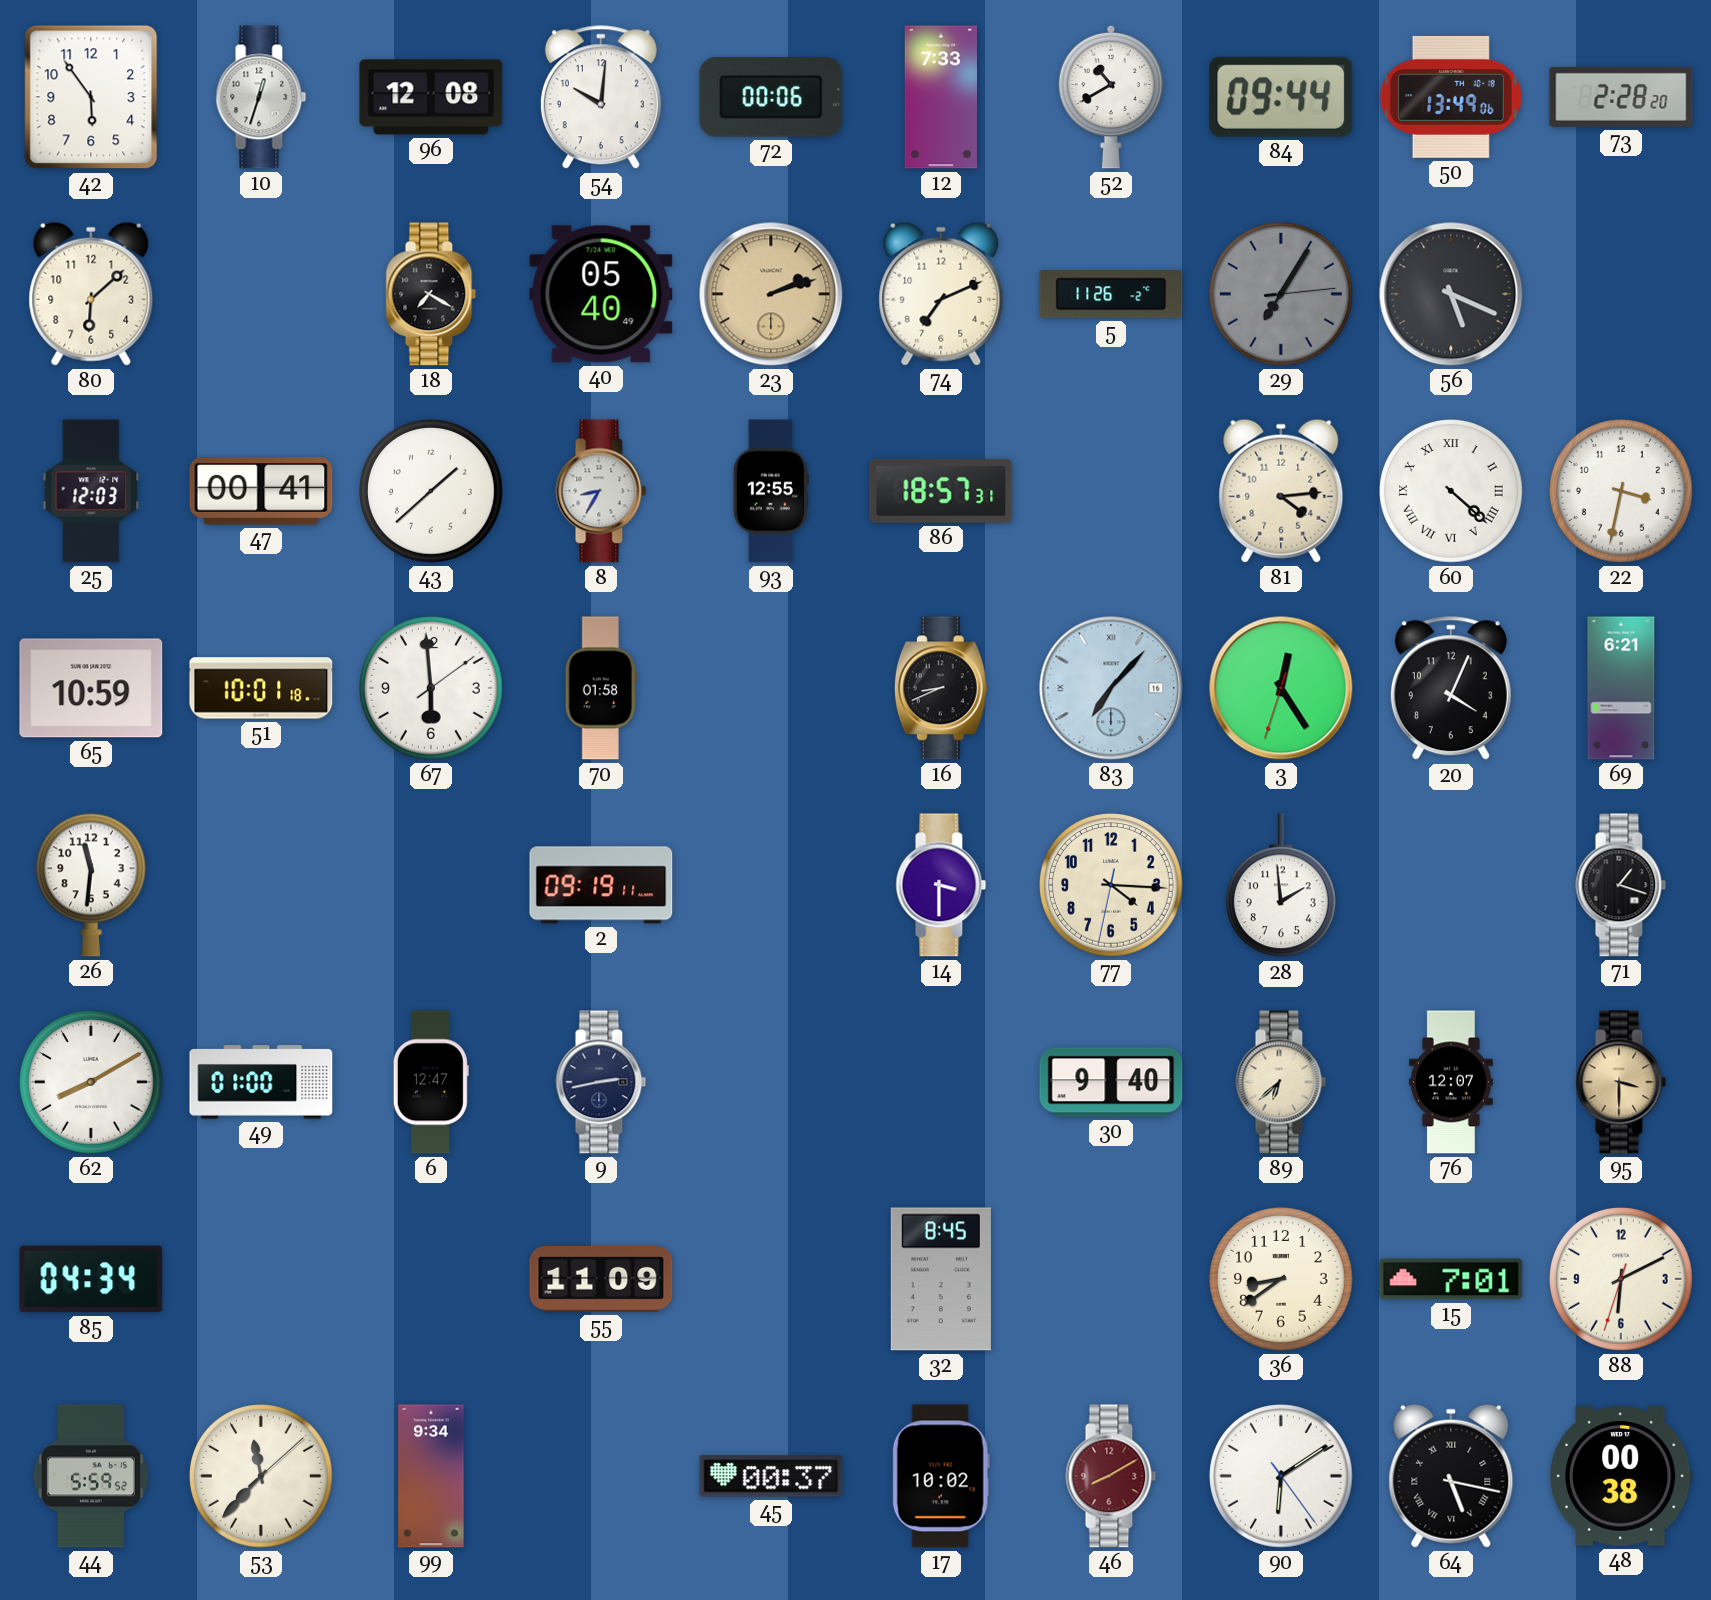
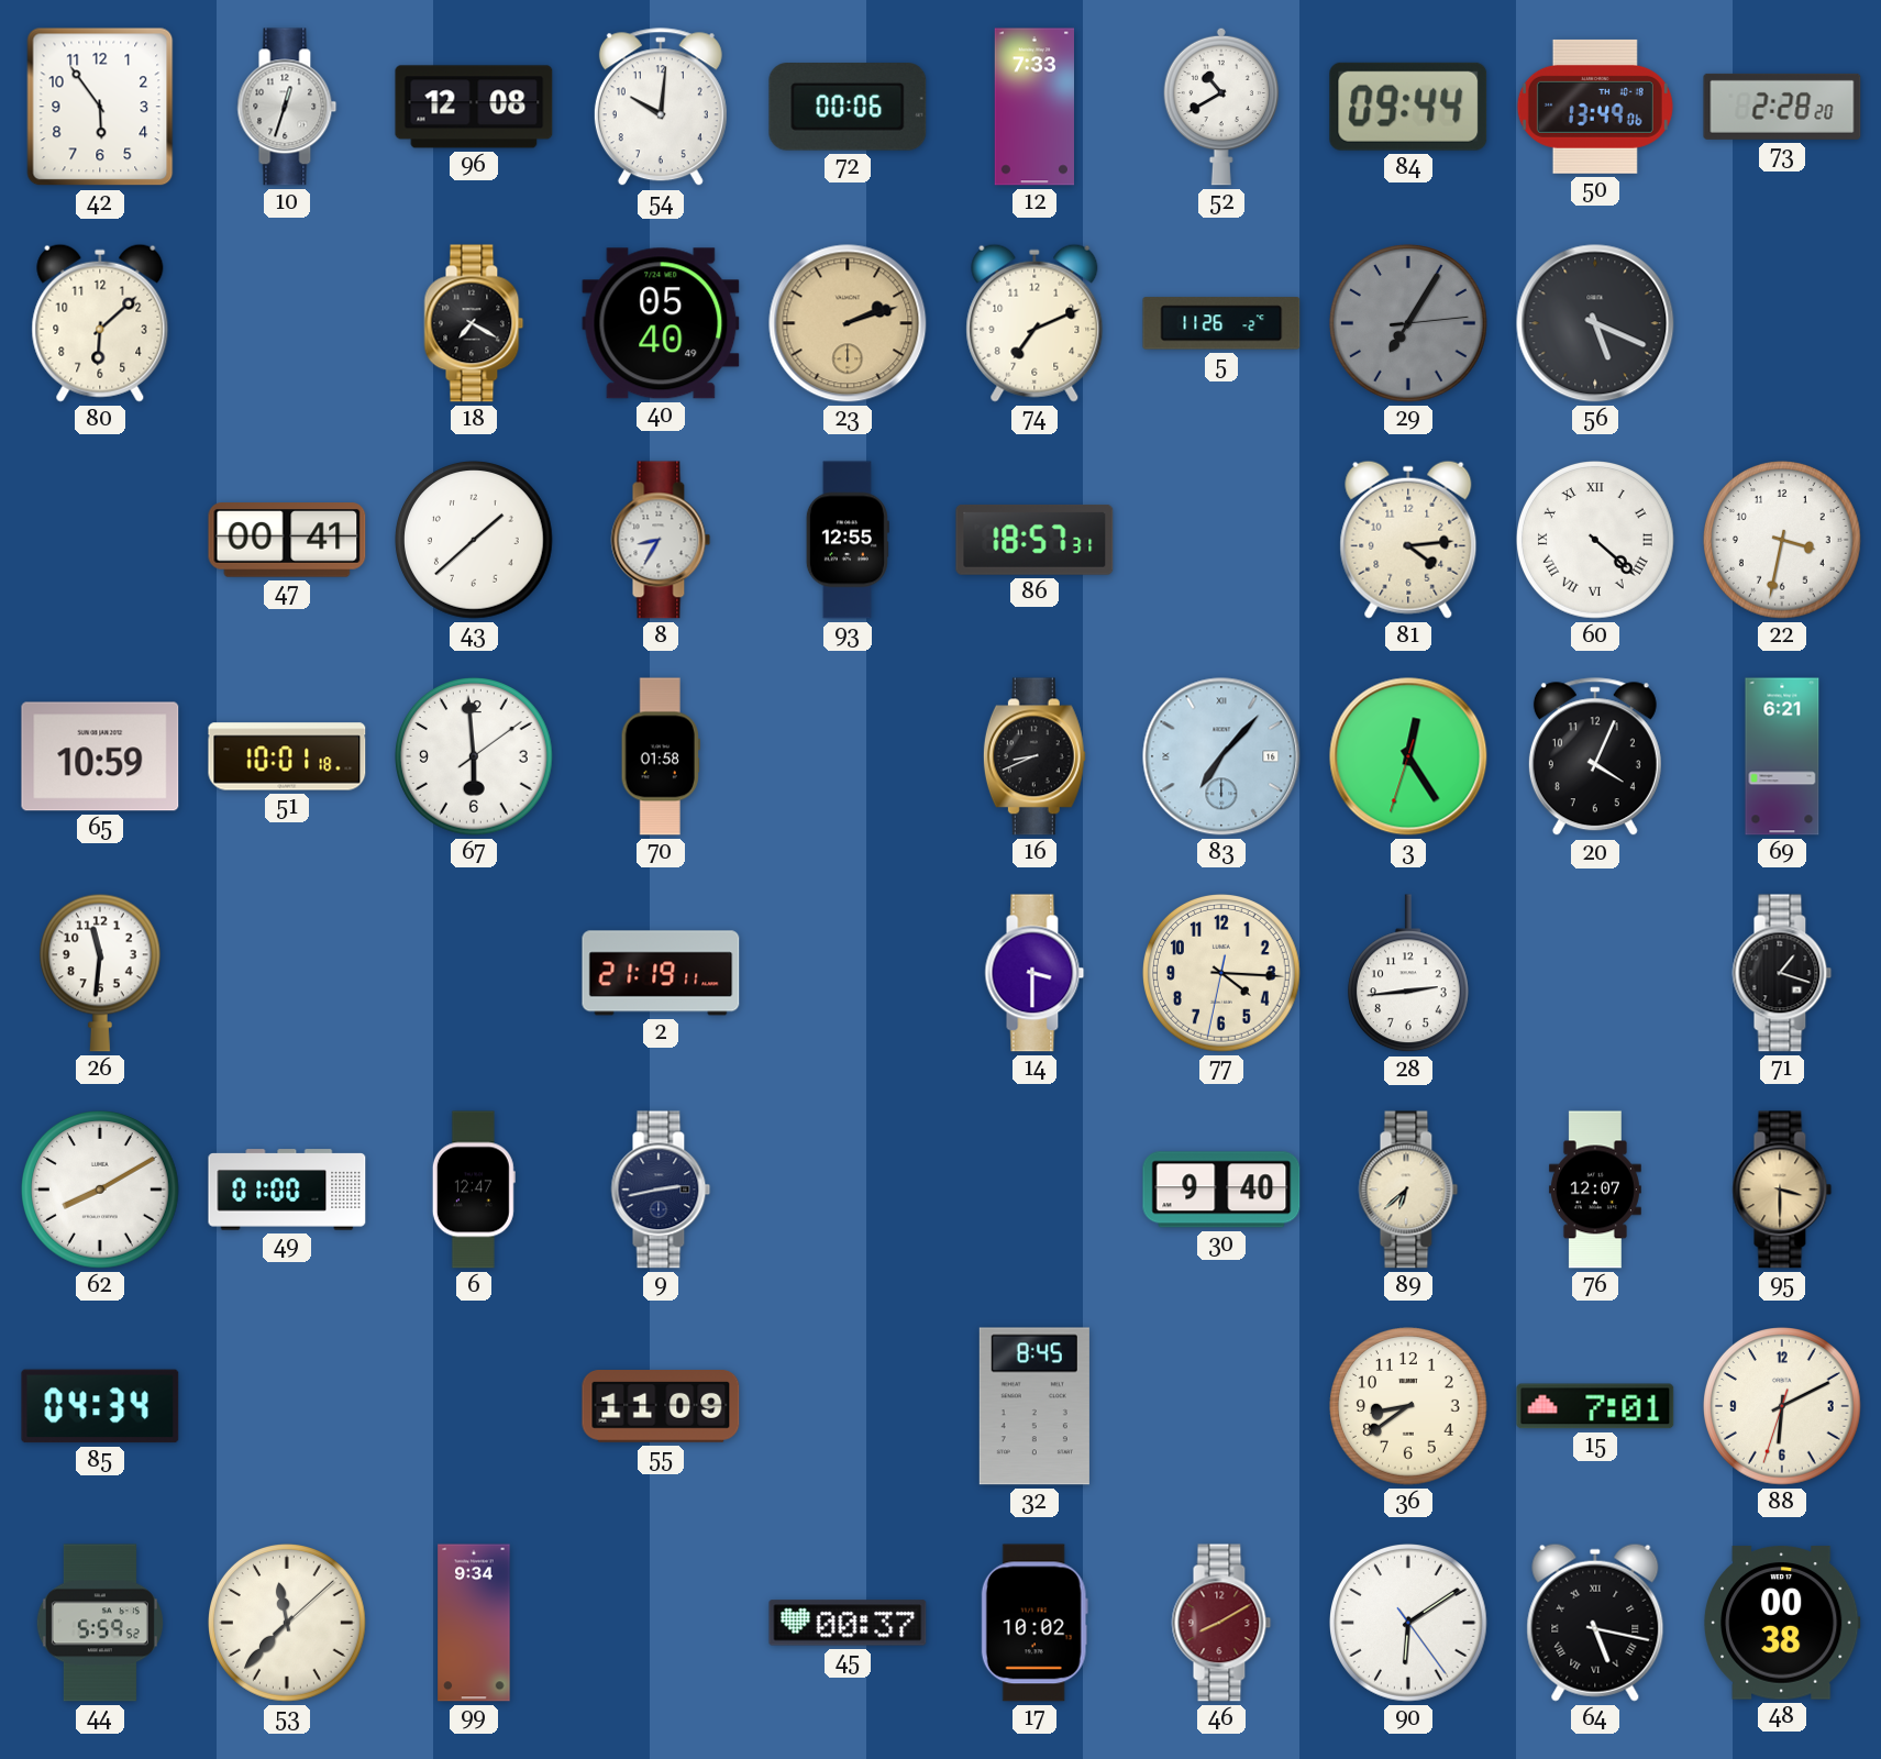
25: 12:03 -> none (91, 491)
2: 09:19 -> 21:19 (661, 973)
28: 1:59 -> 2:44 (1408, 974)
